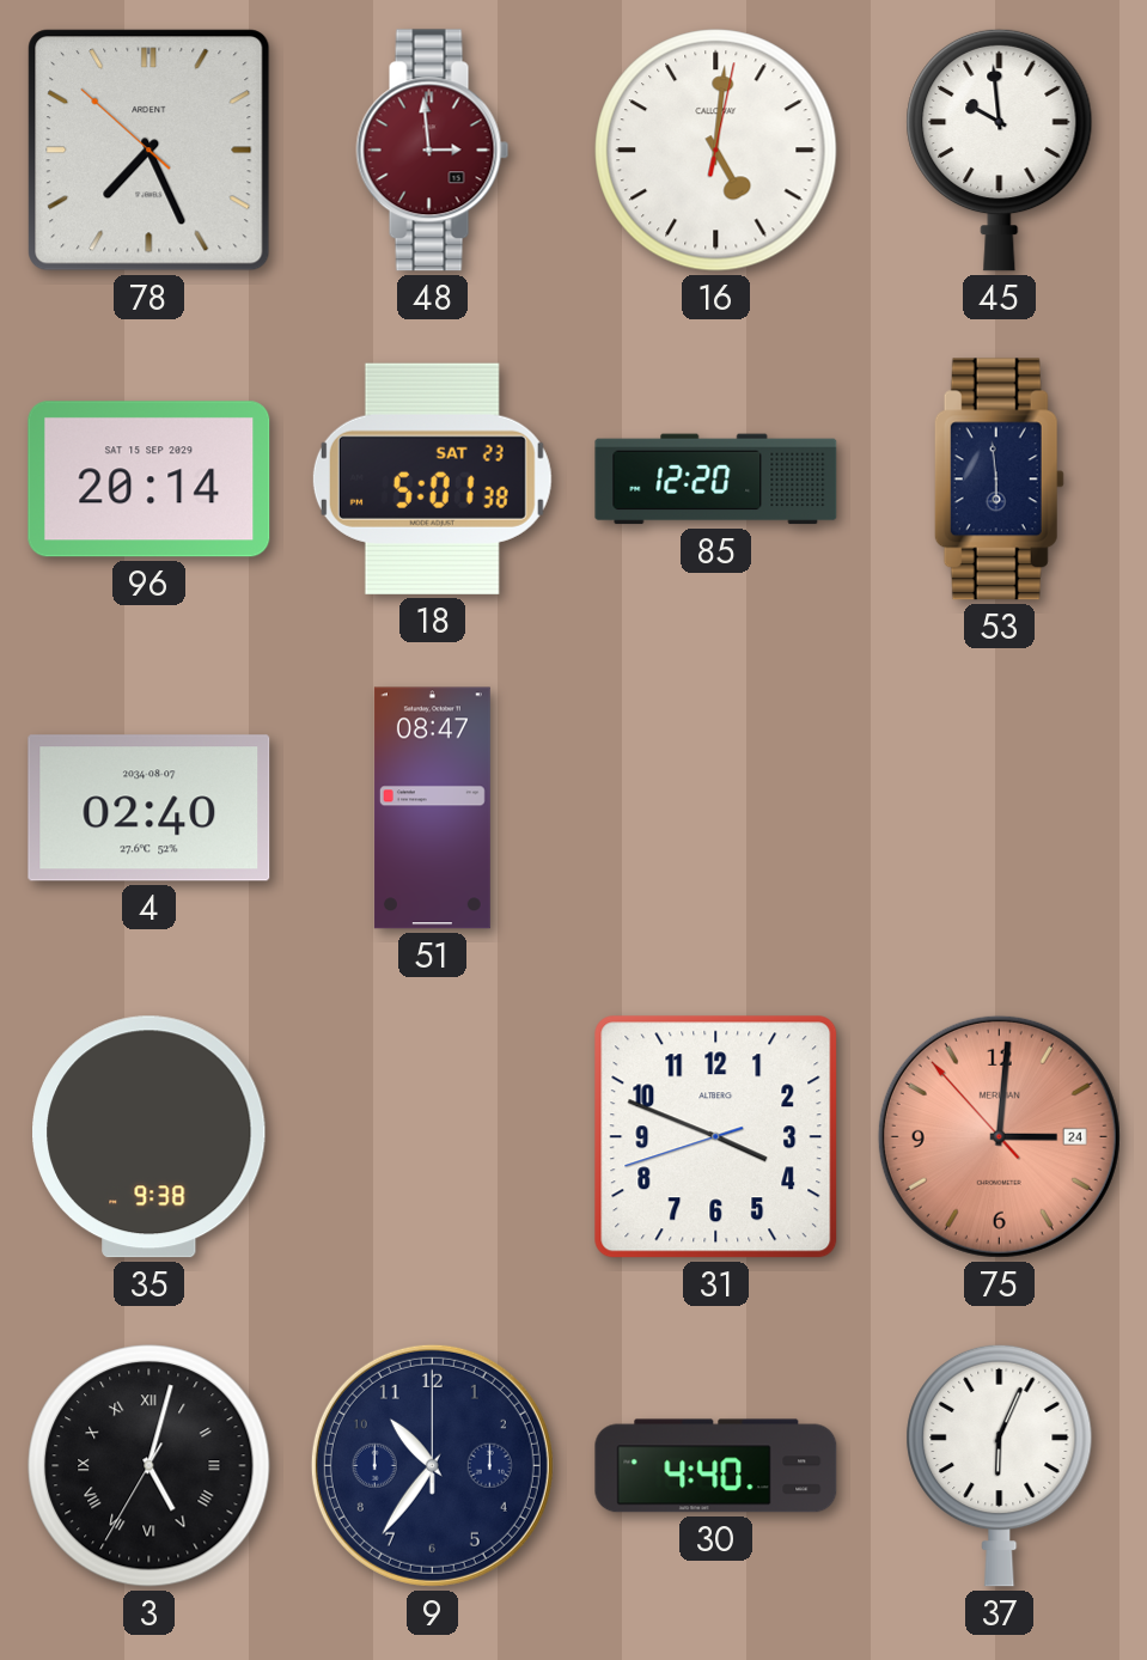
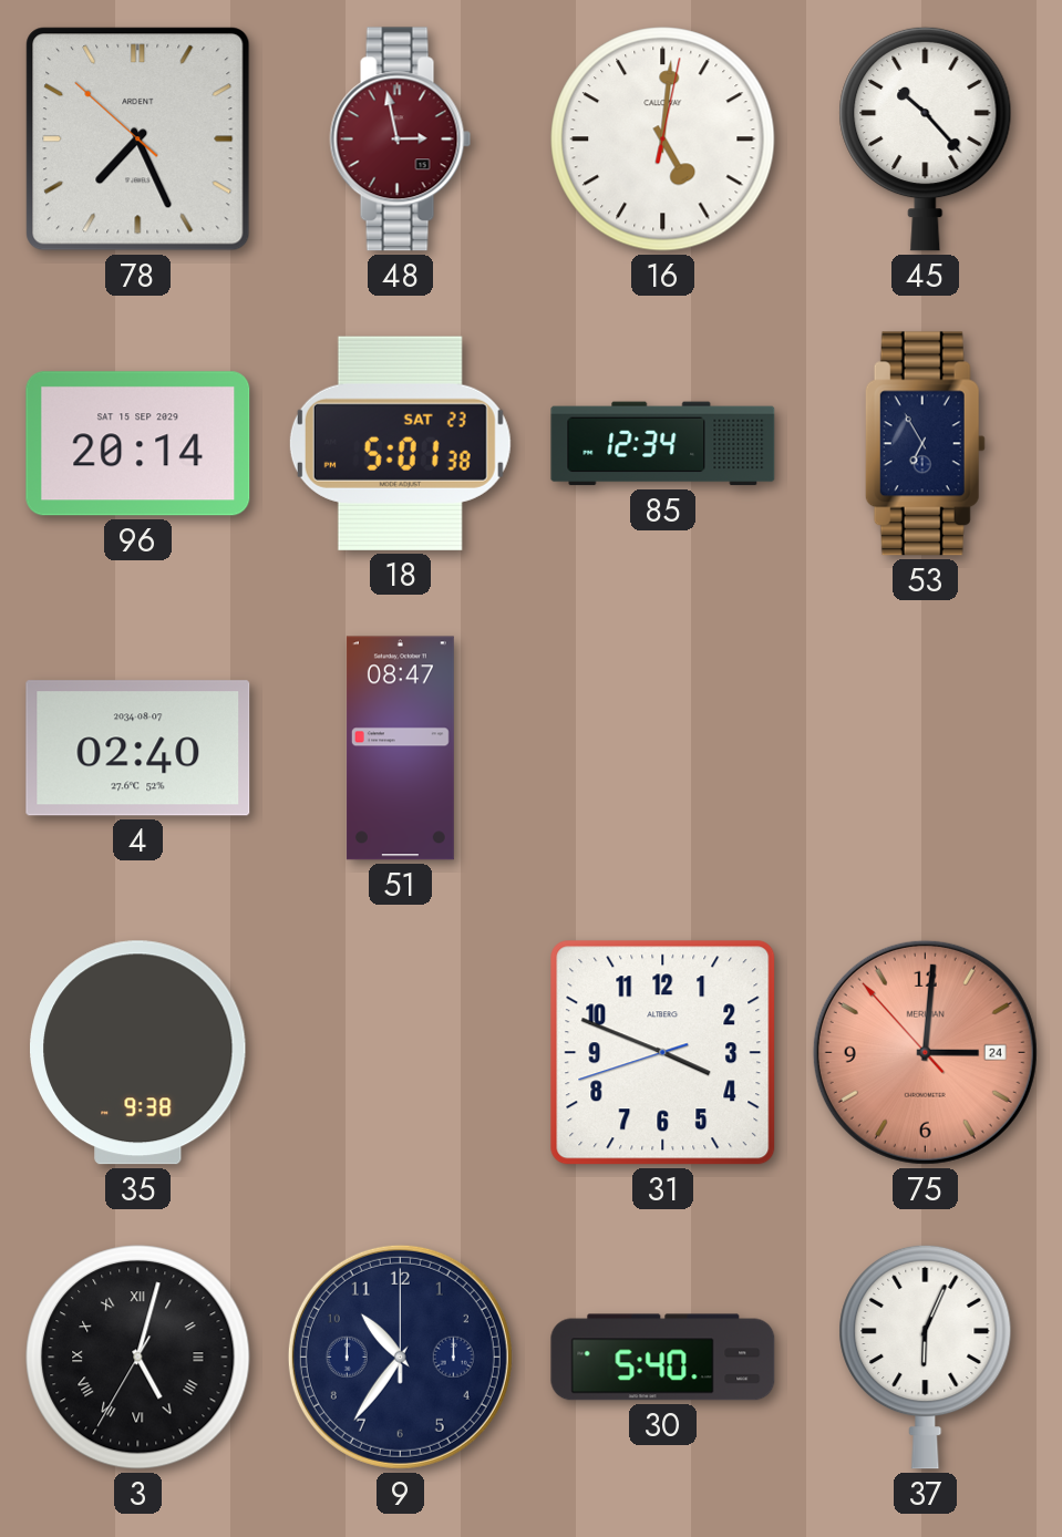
48: 2:59 -> 2:58 (401, 140)
45: 9:59 -> 10:23 (926, 138)
85: 12:20 -> 12:34 (663, 444)
53: 5:59 -> 6:55 (925, 444)
30: 4:40 -> 5:40 (663, 1358)
